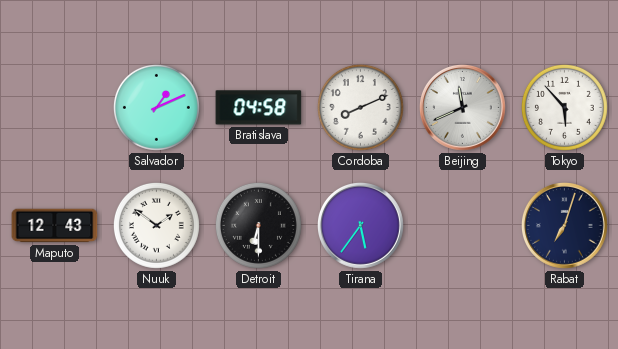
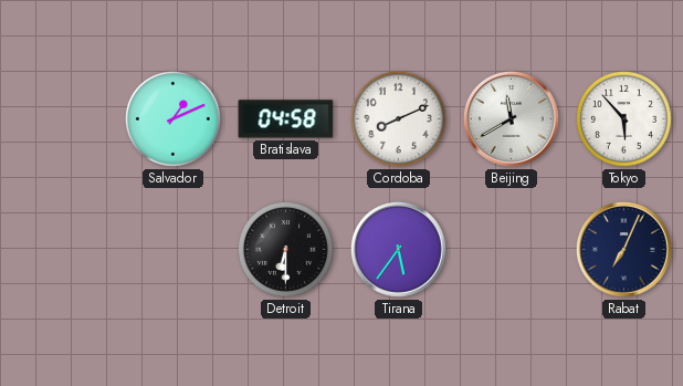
Beijing: 11:41 -> 11:40 (512, 119)
Maputo: 12:43 -> none (55, 226)
Nuuk: 1:51 -> none (156, 225)
Rabat: 7:03 -> 7:04 (624, 250)
